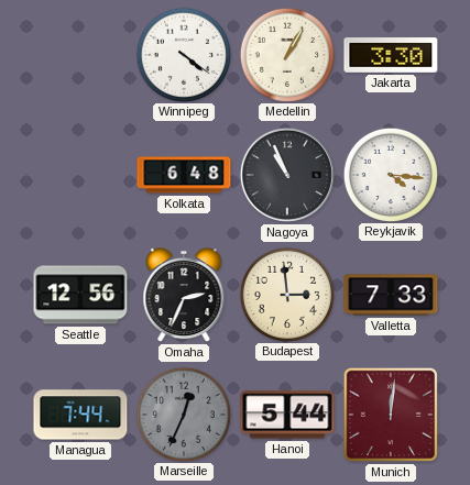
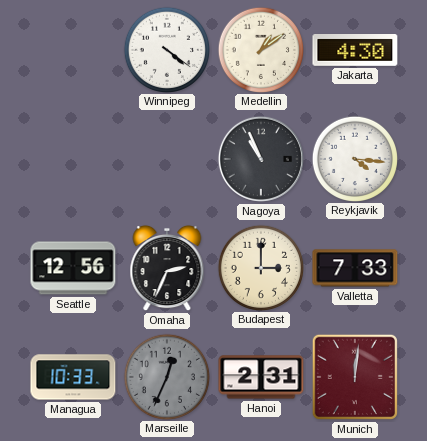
Medellin: 1:05 -> 1:09 (260, 49)
Jakarta: 3:30 -> 4:30 (355, 51)
Kolkata: 6:48 -> none (184, 175)
Budapest: 2:59 -> 3:00 (260, 267)
Managua: 7:44 -> 10:33 (73, 377)
Hanoi: 5:44 -> 2:31 (261, 377)
